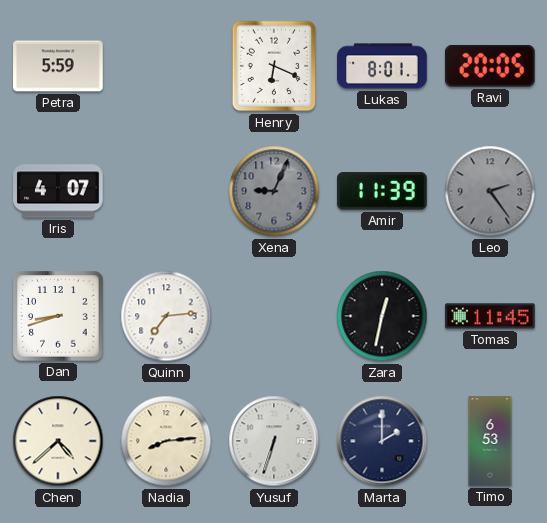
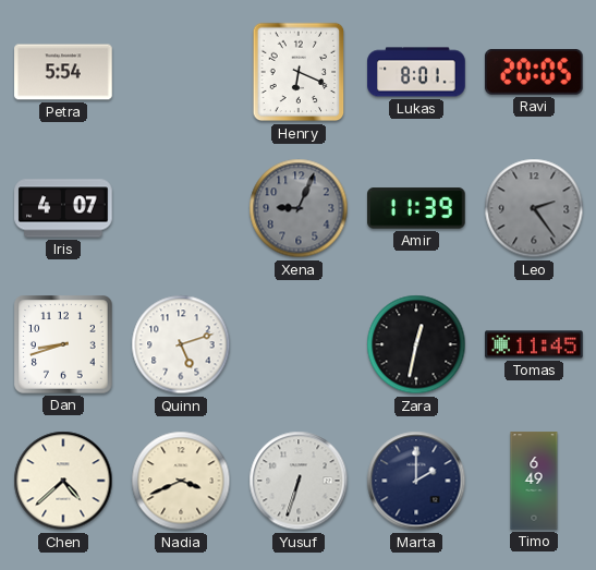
Petra: 5:59 -> 5:54 (63, 72)
Quinn: 7:14 -> 5:12 (181, 344)
Nadia: 8:14 -> 3:41 (181, 481)
Timo: 6:53 -> 6:49 (534, 481)
